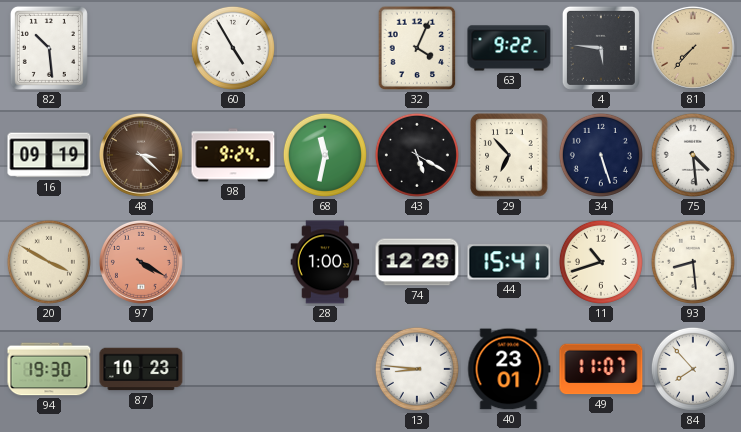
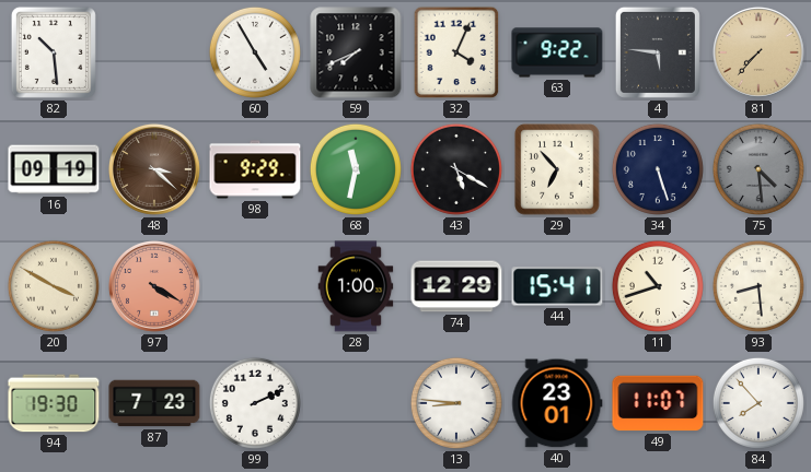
59: none -> 7:41 (356, 52)
98: 9:24 -> 9:29 (255, 169)
75 dial: white -> grey (758, 169)
87: 10:23 -> 7:23 (154, 403)
99: none -> 2:11 (255, 403)
